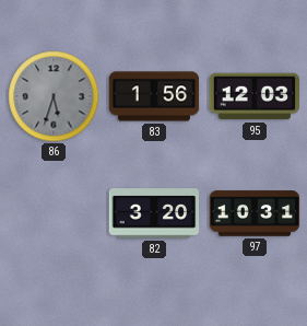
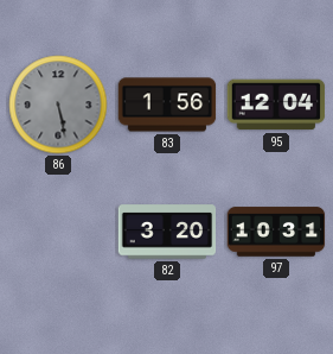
86: 5:33 -> 5:28 (58, 105)
95: 12:03 -> 12:04 (276, 105)
